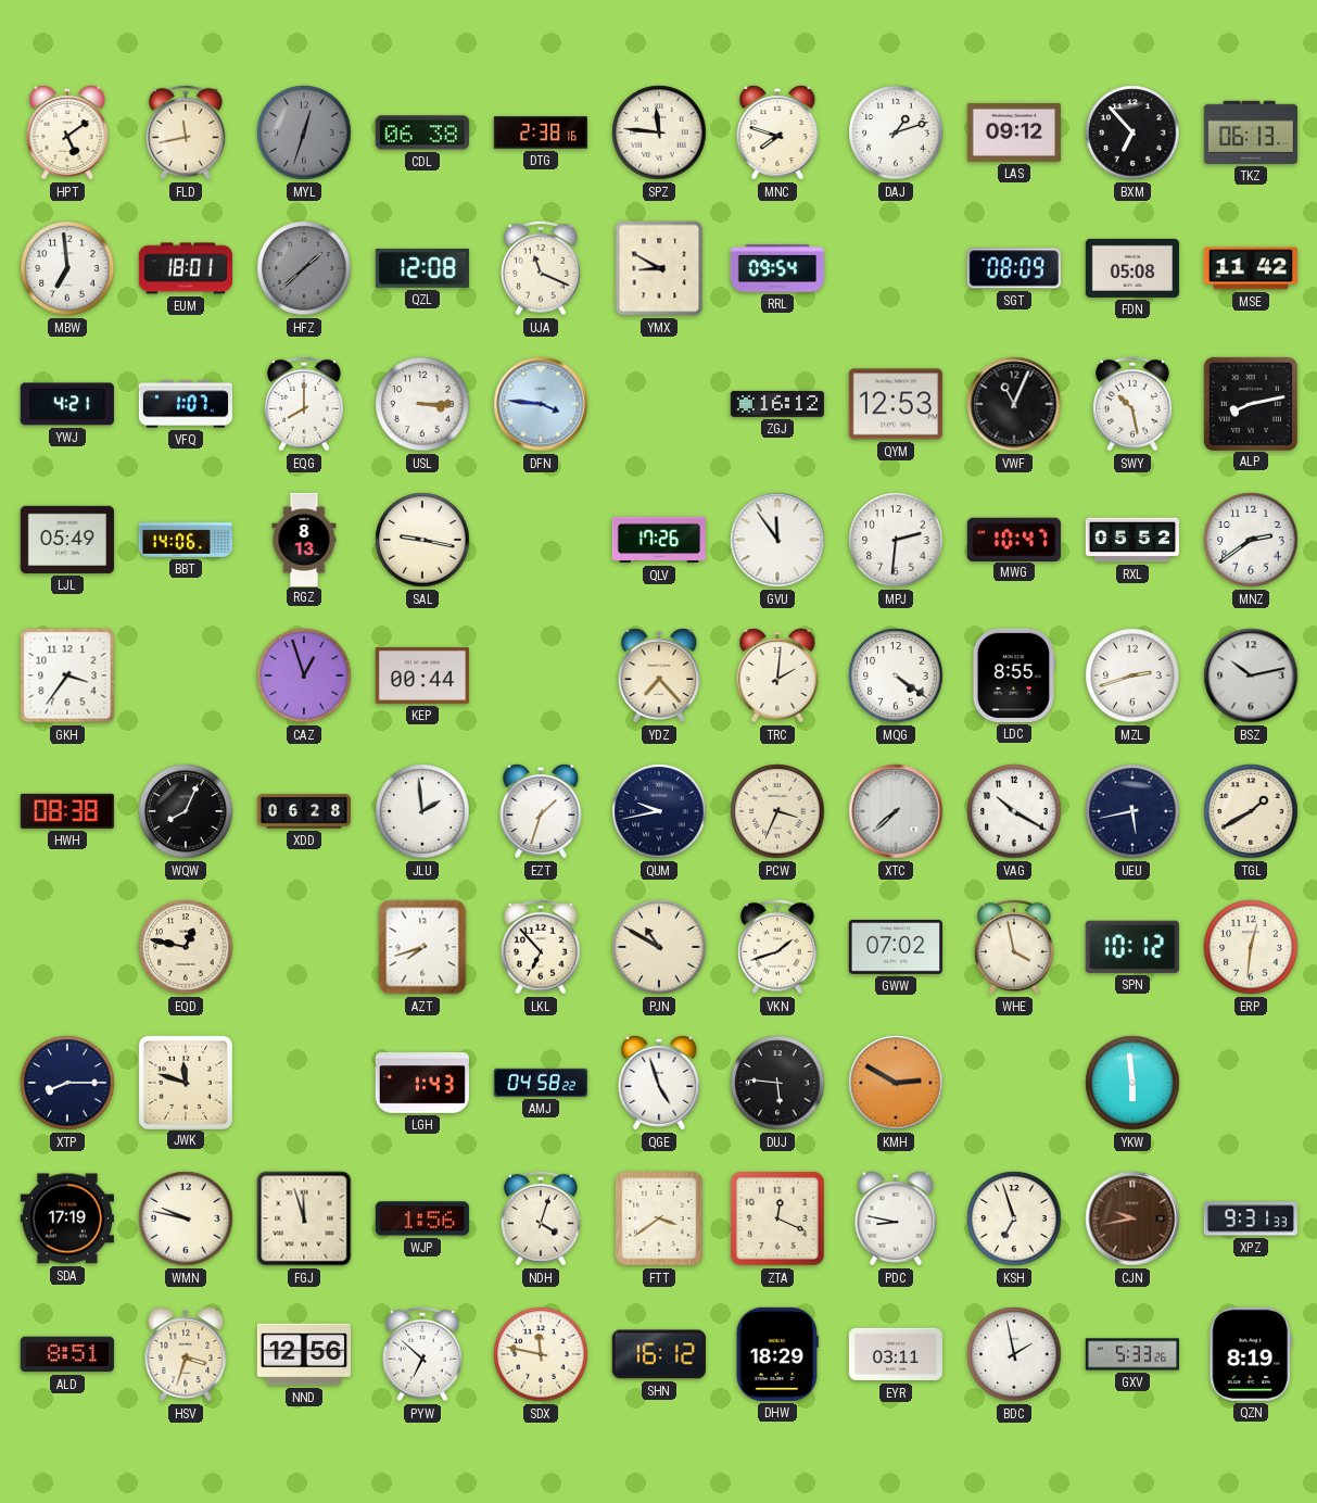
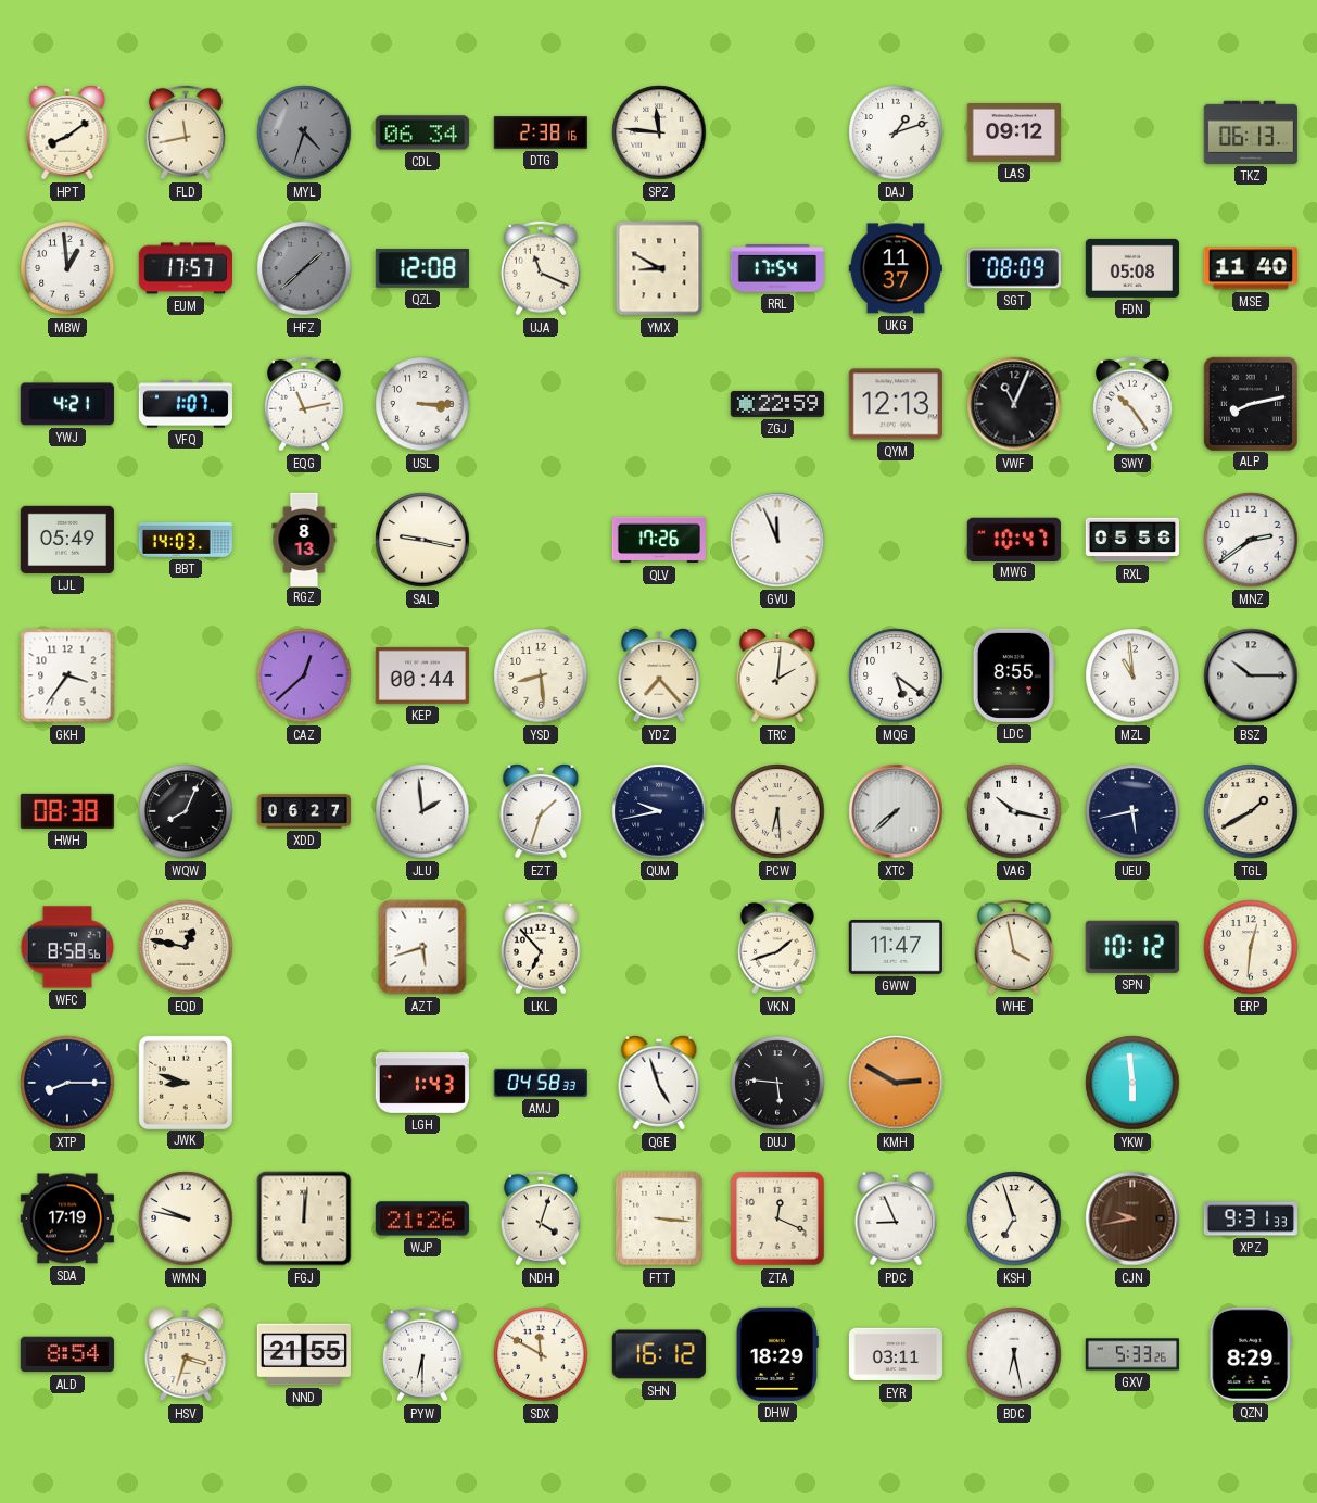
HPT: 5:09 -> 8:09 (67, 132)
MYL: 12:33 -> 4:33 (304, 132)
CDL: 06:38 -> 06:34 (422, 132)
MNC: 7:48 -> none (777, 132)
BXM: 6:53 -> none (1132, 132)
MBW: 6:59 -> 12:59 (67, 268)
EUM: 18:01 -> 17:57 (185, 268)
RRL: 09:54 -> 17:54 (777, 269)
UKG: none -> 11:37 (896, 268)
MSE: 11:42 -> 11:40 (1250, 268)
EQG: 8:00 -> 11:13 (305, 404)
DFN: 3:46 -> none (541, 404)
ZGJ: 16:12 -> 22:59 (776, 404)
QYM: 12:53 -> 12:13 (896, 404)
SWY: 10:28 -> 10:24 (1134, 404)
BBT: 14:06 -> 14:03 (186, 541)
GVU: 11:54 -> 11:56 (777, 540)
MPJ: 2:31 -> none (896, 540)
RXL: 05:52 -> 05:56 (1131, 540)
CAZ: 12:57 -> 12:38 (304, 675)
YSD: none -> 8:29 (541, 675)
MQG: 4:21 -> 5:21 (896, 675)
MZL: 2:42 -> 10:59 (1132, 675)
BSZ: 10:13 -> 10:15 (1251, 675)
XDD: 06:28 -> 06:27 (303, 811)
PCW: 3:34 -> 6:29 (777, 811)
VAG: 10:20 -> 10:17 (1014, 811)
WFC: none -> 8:58 (67, 947)
AZT: 7:42 -> 5:42 (422, 947)
PJN: 10:50 -> none (659, 947)
GWW: 07:02 -> 11:47 (896, 947)
JWK: 11:48 -> 8:48 (185, 1082)
AMJ: 04:58:22 -> 04:58:33 (541, 1083)
FGJ: 11:57 -> 12:01 (304, 1218)
WJP: 1:56 -> 21:26 (422, 1218)
FTT: 3:39 -> 3:16 (659, 1218)
PDC: 8:47 -> 8:56 (896, 1218)
ALD: 8:51 -> 8:54 (67, 1354)
NND: 12:56 -> 21:55 (303, 1354)
PYW: 6:52 -> 6:30 (423, 1354)
SDX: 11:47 -> 11:50 (541, 1354)
BDC: 1:58 -> 6:28 (1014, 1354)
QZN: 8:19 -> 8:29 (1251, 1354)
